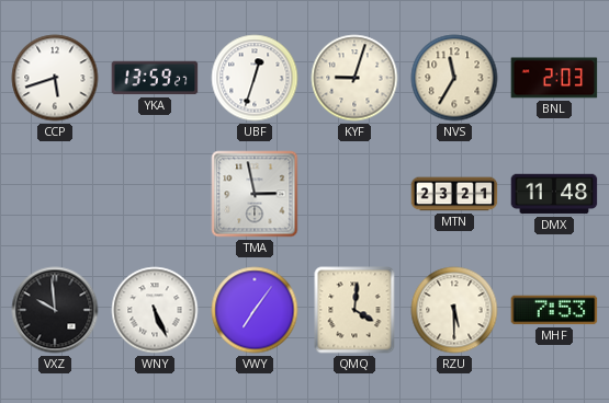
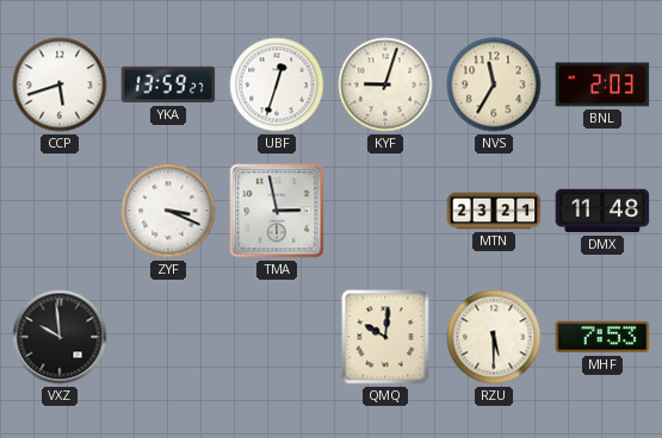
ZYF: none -> 3:19 (168, 211)
WNY: 5:26 -> none (155, 310)
VWY: 7:06 -> none (255, 310)
QMQ: 4:01 -> 10:01 (385, 337)
